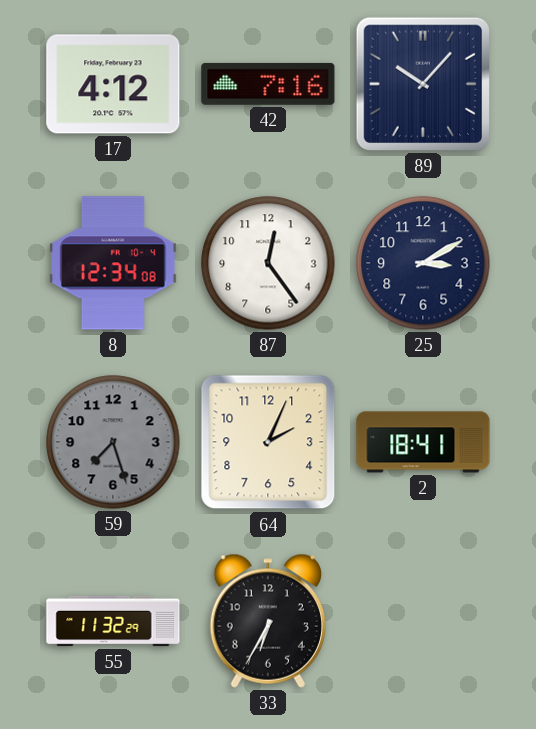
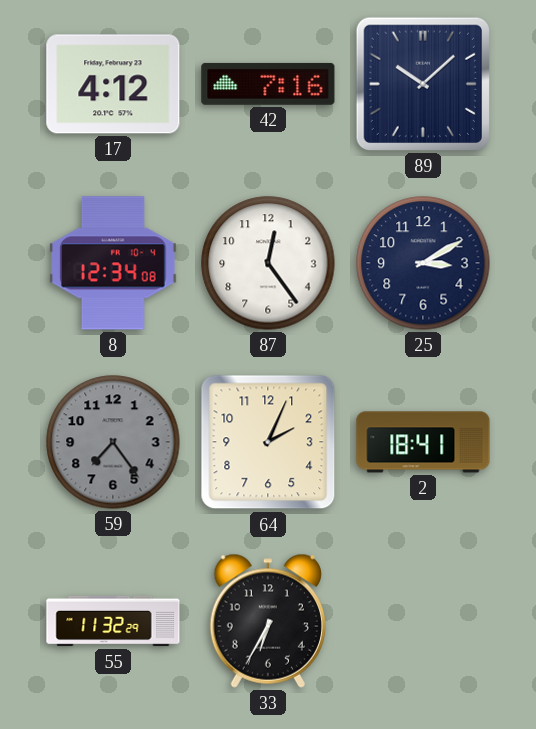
89: 10:07 -> 10:08 (423, 84)
59: 7:27 -> 7:24 (113, 442)
